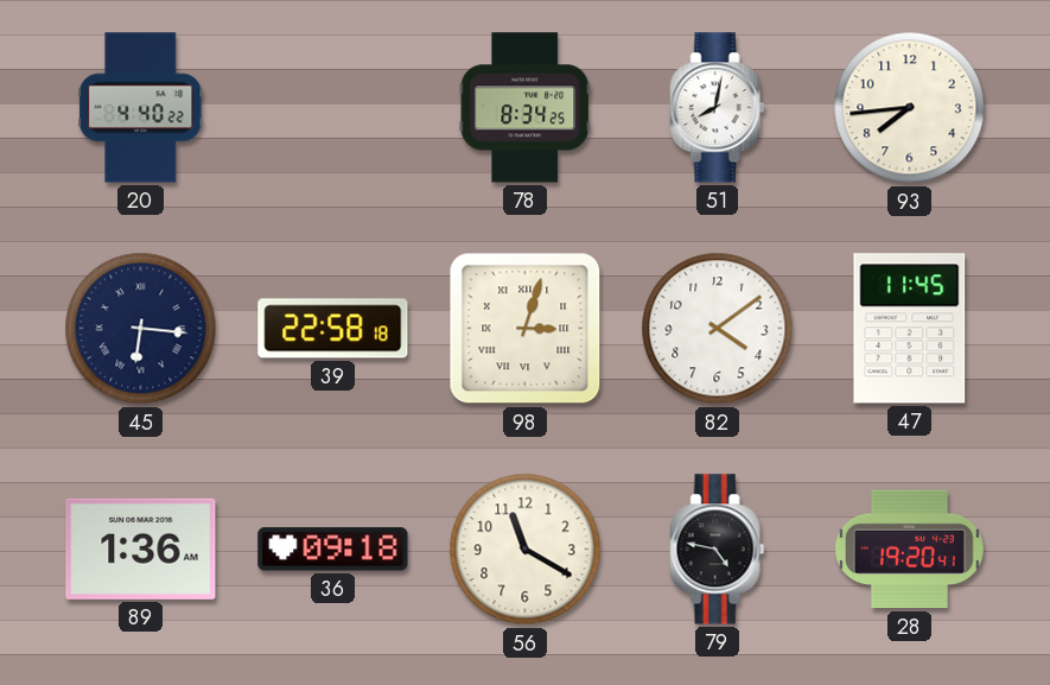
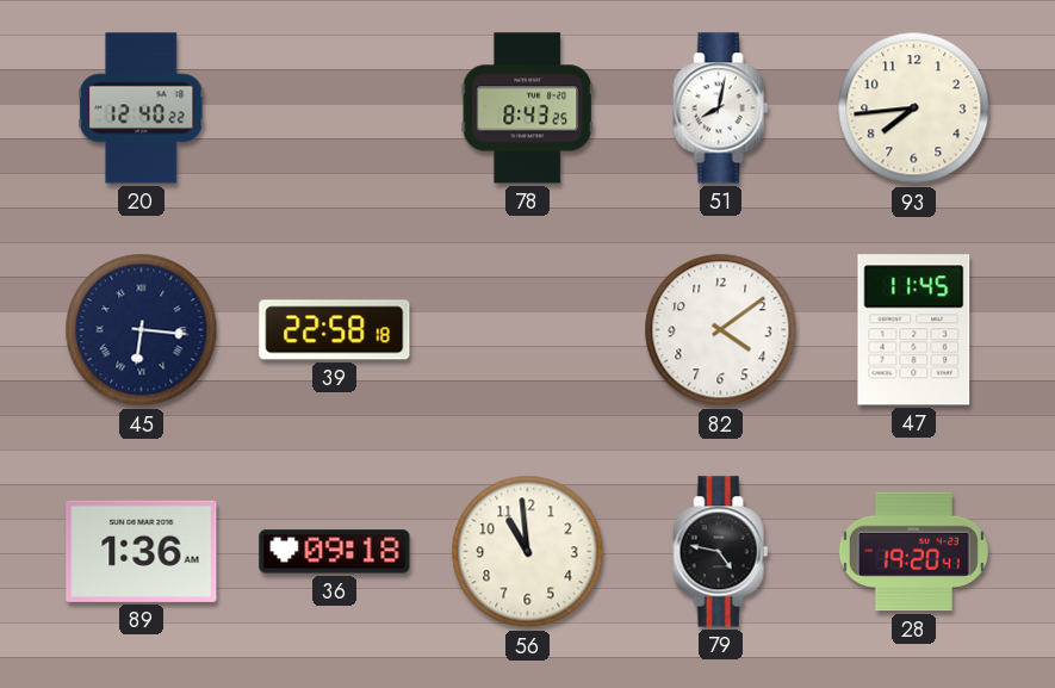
20: 4:40 -> 12:40 (142, 109)
78: 8:34 -> 8:43 (528, 109)
98: 3:03 -> none (526, 329)
56: 11:20 -> 10:59 (528, 552)
